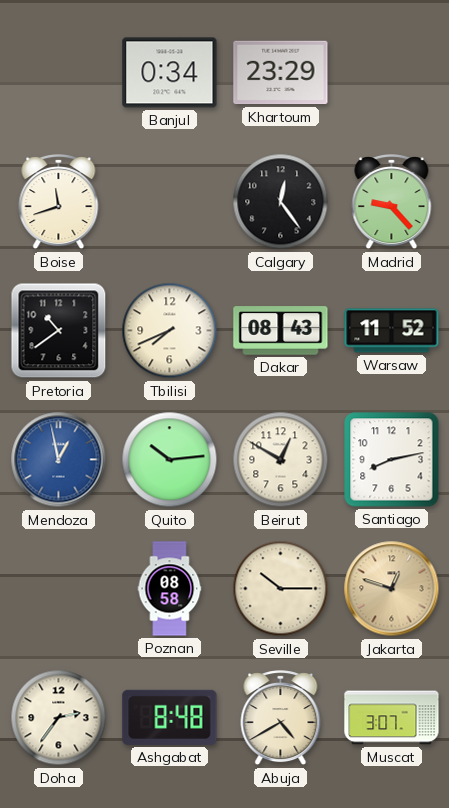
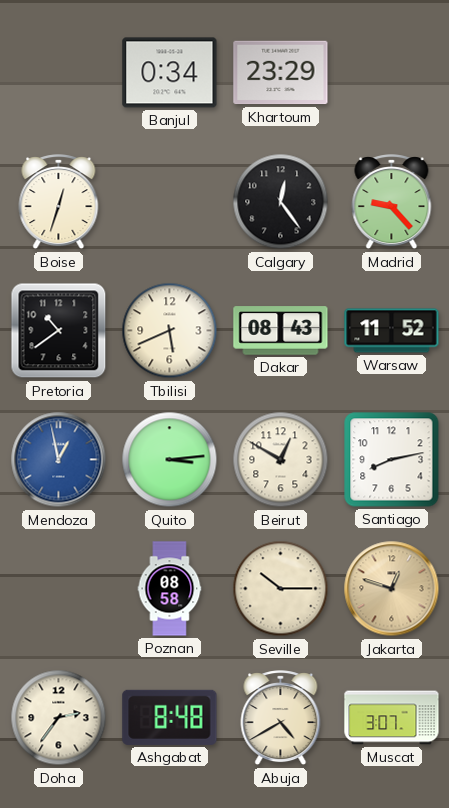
Boise: 11:42 -> 12:33 (59, 202)
Tbilisi: 7:41 -> 5:41 (170, 331)
Quito: 10:14 -> 3:14 (170, 460)
